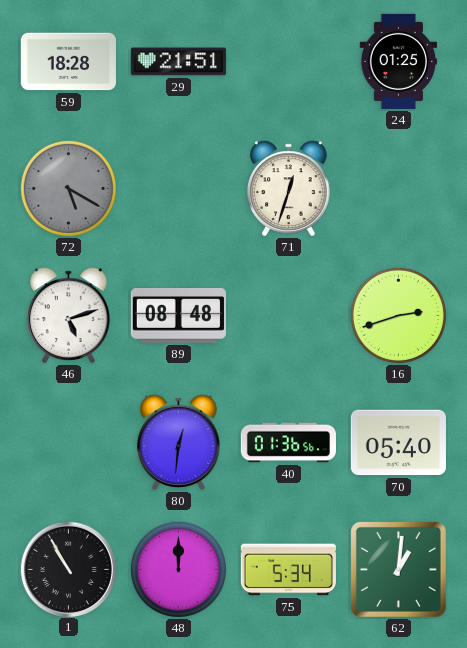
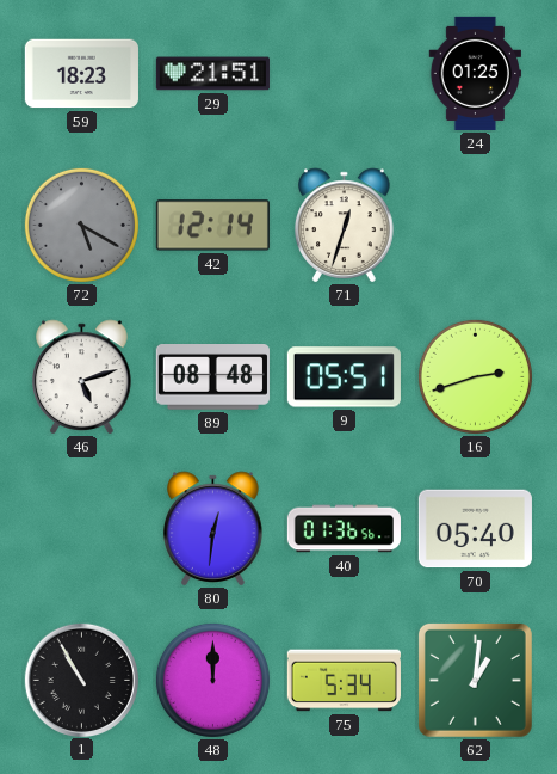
59: 18:28 -> 18:23 (81, 74)
42: none -> 12:14 (212, 226)
9: none -> 05:51 (344, 377)
